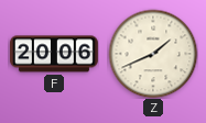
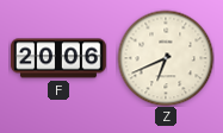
Z: 1:41 -> 6:41 (166, 58)
